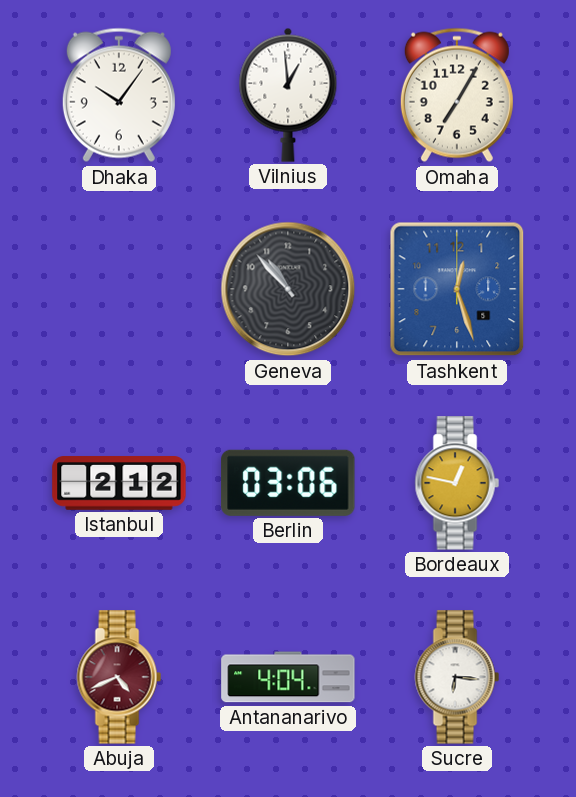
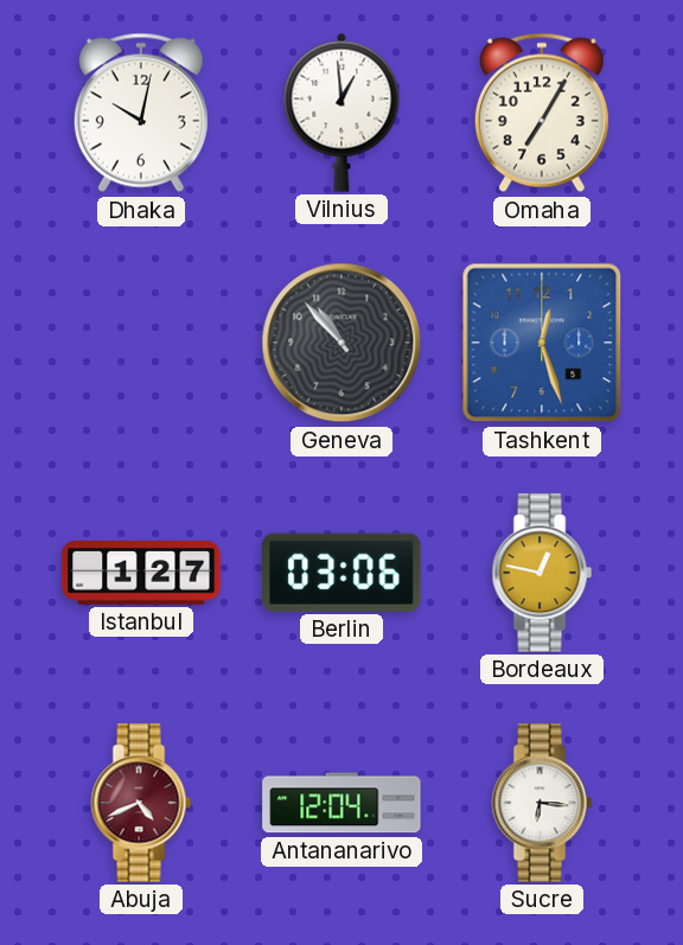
Dhaka: 10:06 -> 10:02 (141, 113)
Istanbul: 2:12 -> 1:27 (141, 573)
Antananarivo: 4:04 -> 12:04 (341, 803)
